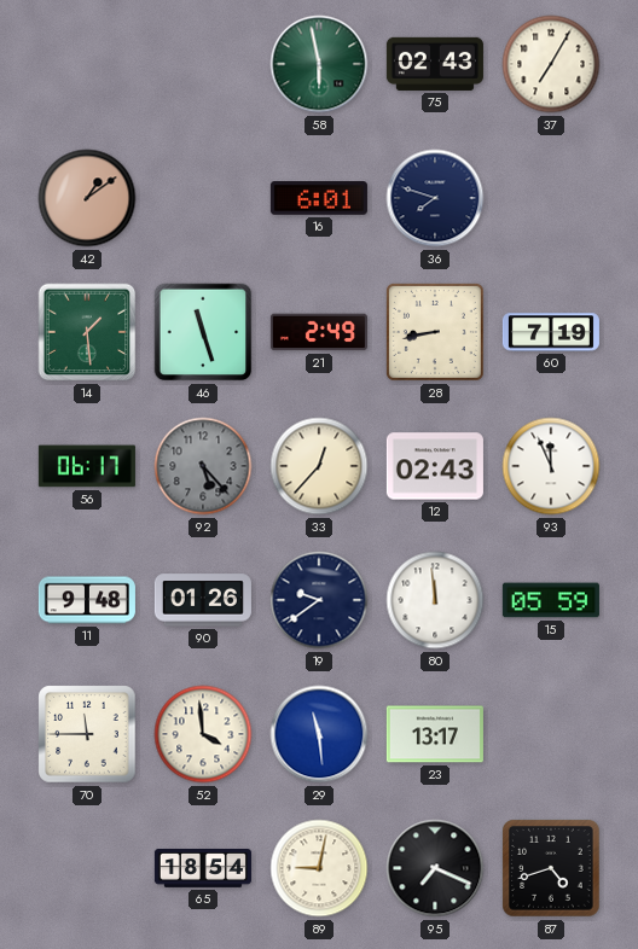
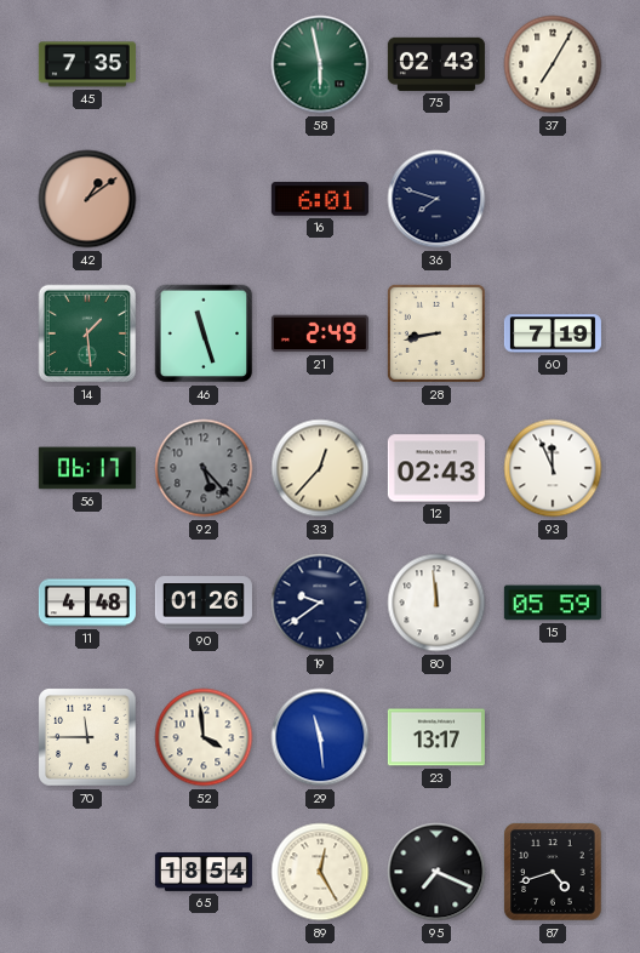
45: none -> 7:35 (87, 64)
11: 9:48 -> 4:48 (87, 603)
89: 9:02 -> 12:25 (320, 872)
